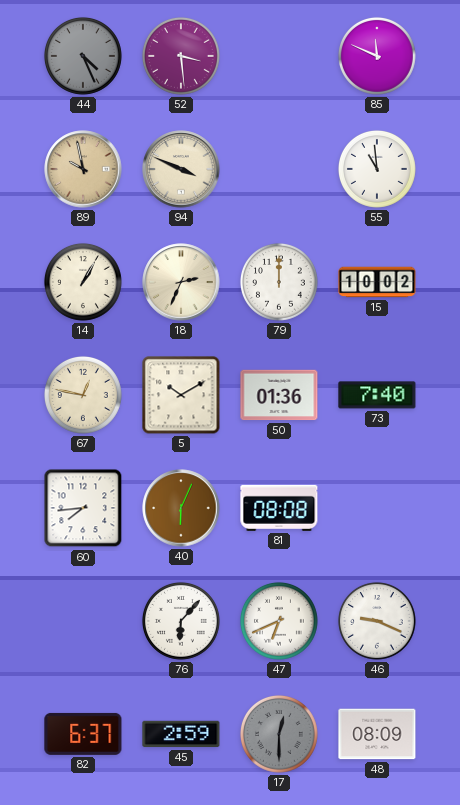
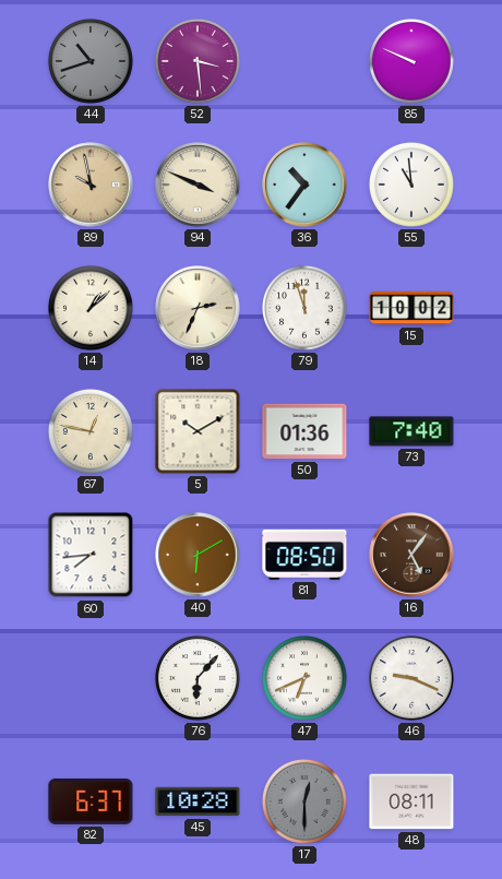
44: 4:26 -> 10:42 (91, 61)
85: 11:49 -> 9:49 (411, 61)
36: none -> 10:36 (304, 185)
14: 1:05 -> 1:08 (91, 308)
79: 12:00 -> 11:57 (304, 308)
40: 6:04 -> 6:10 (198, 555)
81: 08:08 -> 08:50 (304, 555)
16: none -> 5:06 (411, 555)
45: 2:59 -> 10:28 (198, 801)
48: 08:09 -> 08:11 (411, 801)
